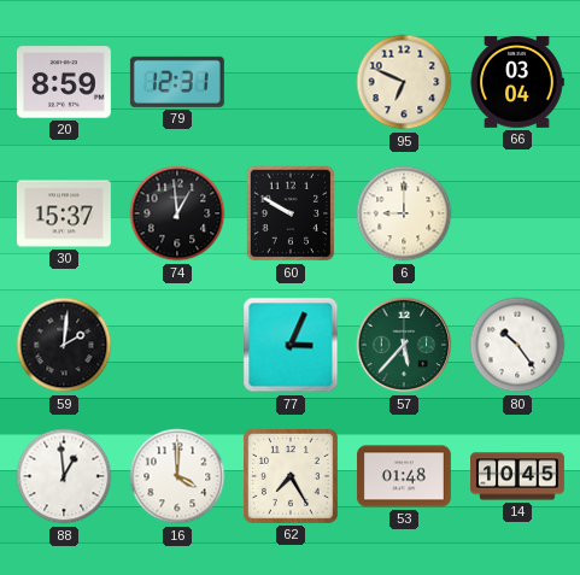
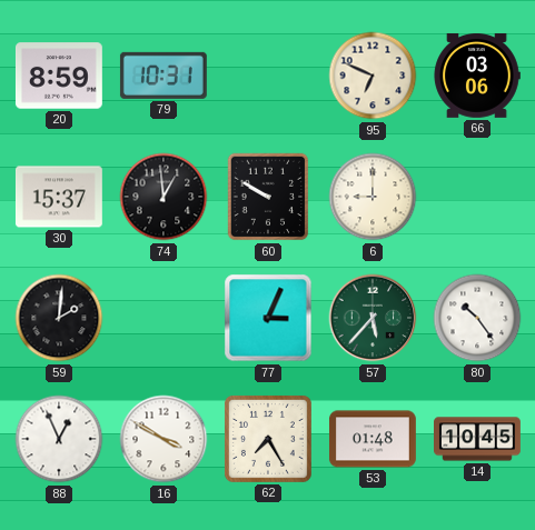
79: 12:31 -> 10:31 (164, 76)
66: 03:04 -> 03:06 (477, 76)
88: 12:59 -> 12:56 (59, 439)
16: 4:00 -> 3:50 (164, 439)
